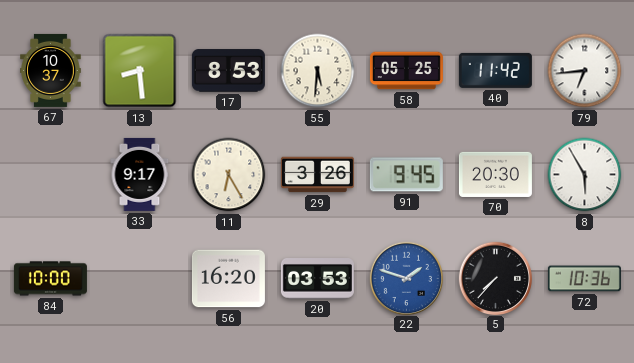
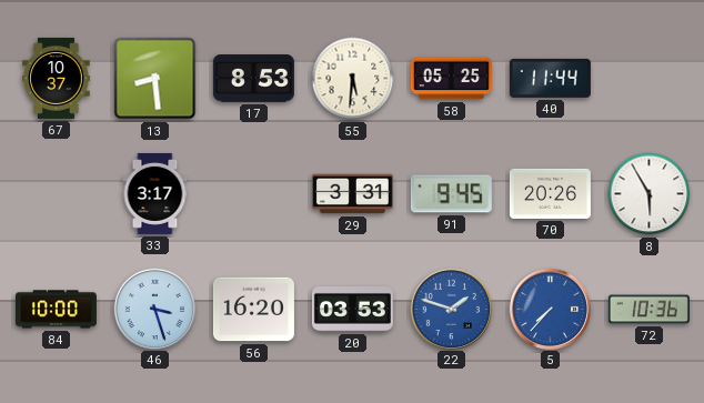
40: 11:42 -> 11:44 (550, 78)
79: 6:44 -> none (585, 71)
33: 9:17 -> 3:17 (155, 193)
11: 6:25 -> none (229, 175)
29: 3:26 -> 3:31 (352, 194)
70: 20:30 -> 20:26 (550, 193)
46: none -> 3:27 (154, 309)
5 dial: black -> blue (550, 309)
